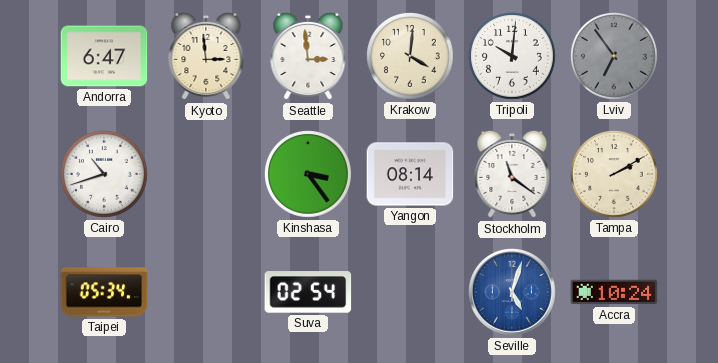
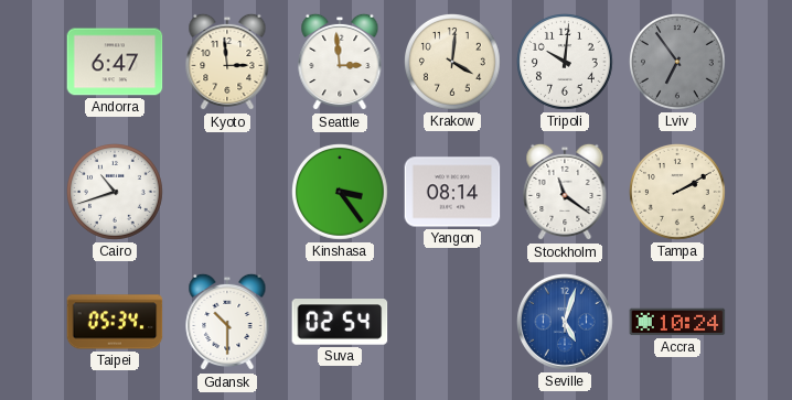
Gdansk: none -> 10:30 (227, 322)
